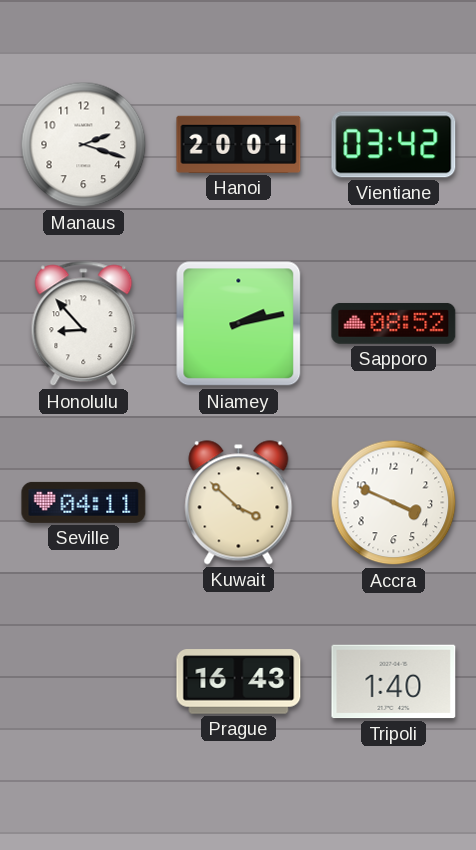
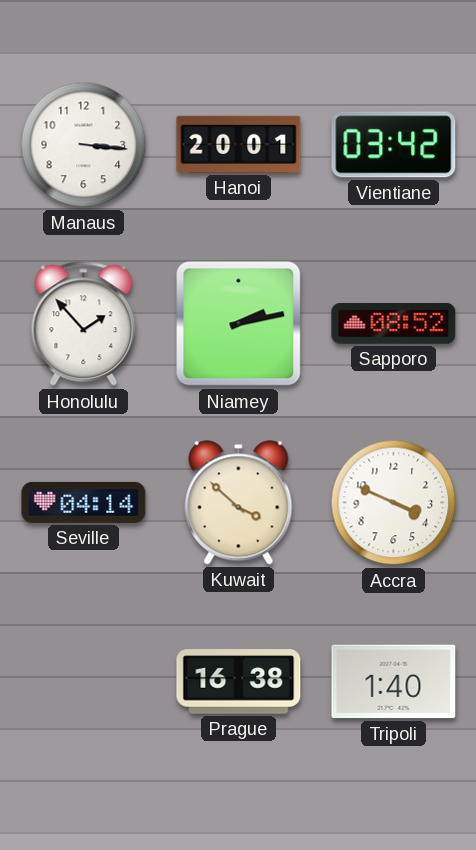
Manaus: 2:18 -> 3:16 (84, 145)
Honolulu: 8:53 -> 1:53 (84, 324)
Seville: 04:11 -> 04:14 (84, 502)
Prague: 16:43 -> 16:38 (239, 682)
